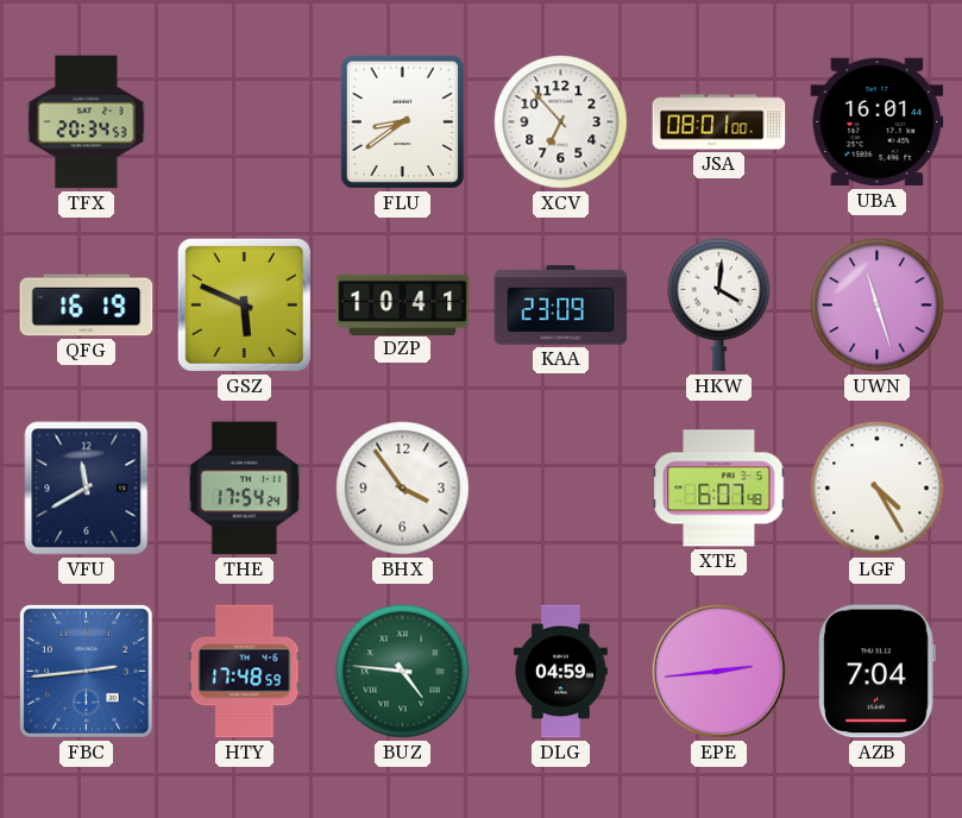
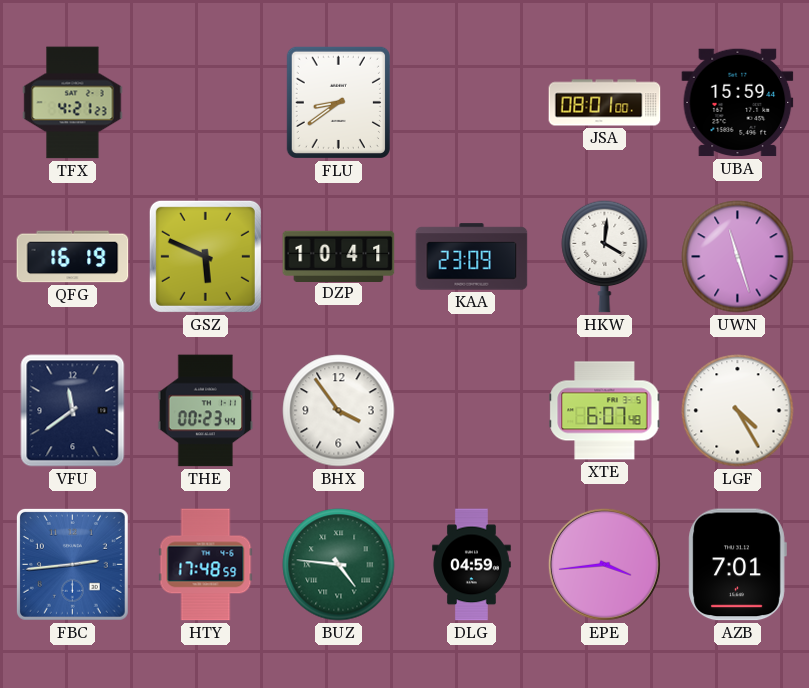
TFX: 20:34 -> 4:21 (73, 103)
XCV: 6:53 -> none (561, 122)
UBA: 16:01 -> 15:59 (738, 103)
VFU: 11:40 -> 11:39 (73, 411)
THE: 17:54 -> 00:23 (206, 411)
EPE: 2:44 -> 3:44 (604, 564)
AZB: 7:04 -> 7:01 (737, 565)
